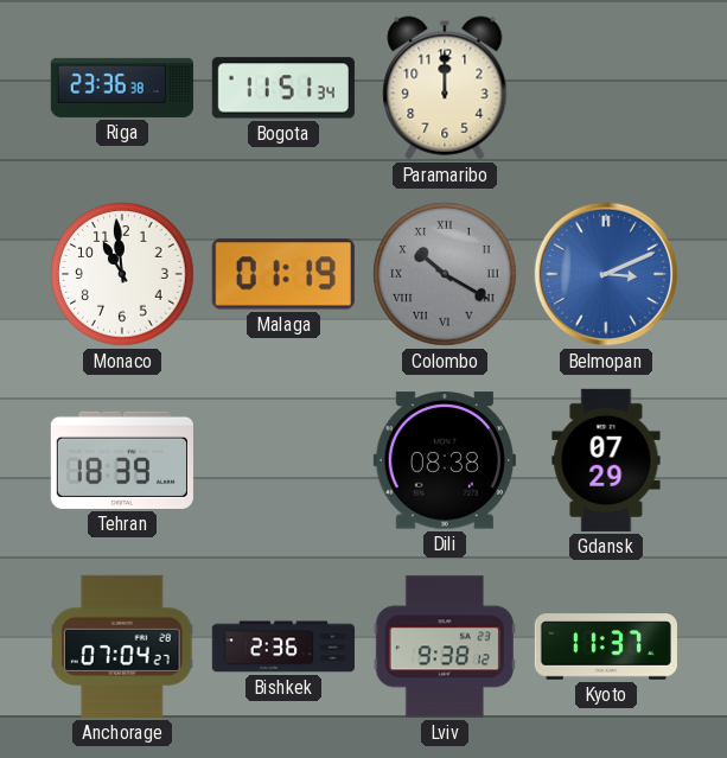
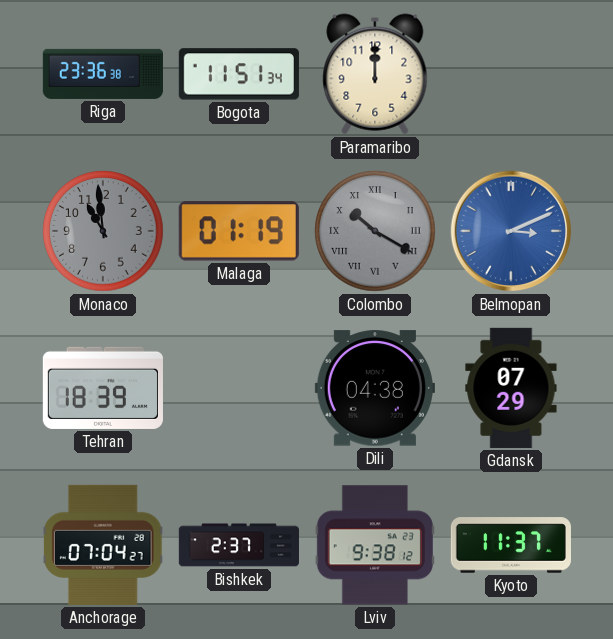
Monaco dial: white -> grey (103, 231)
Dili: 08:38 -> 04:38 (375, 388)
Bishkek: 2:36 -> 2:37 (239, 545)
